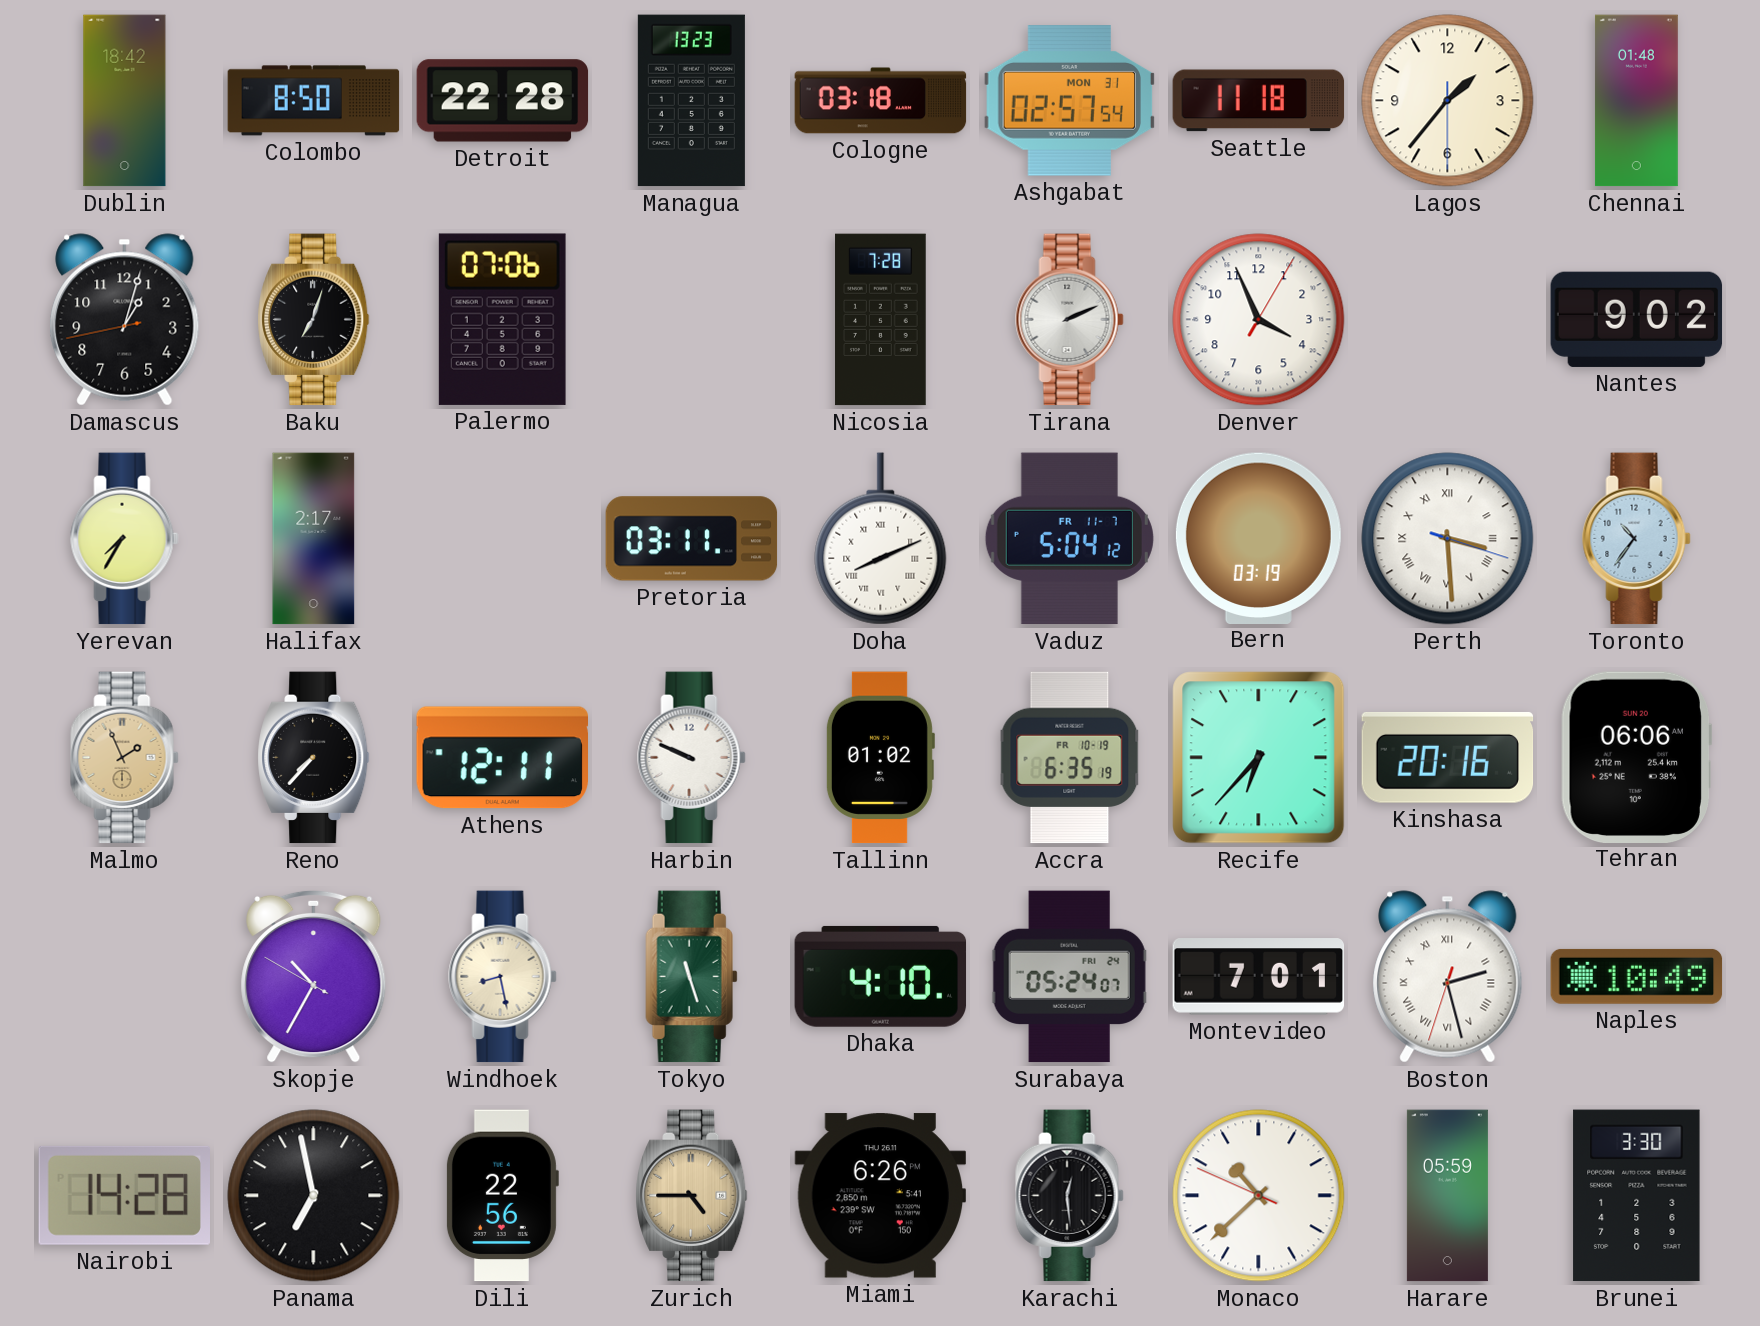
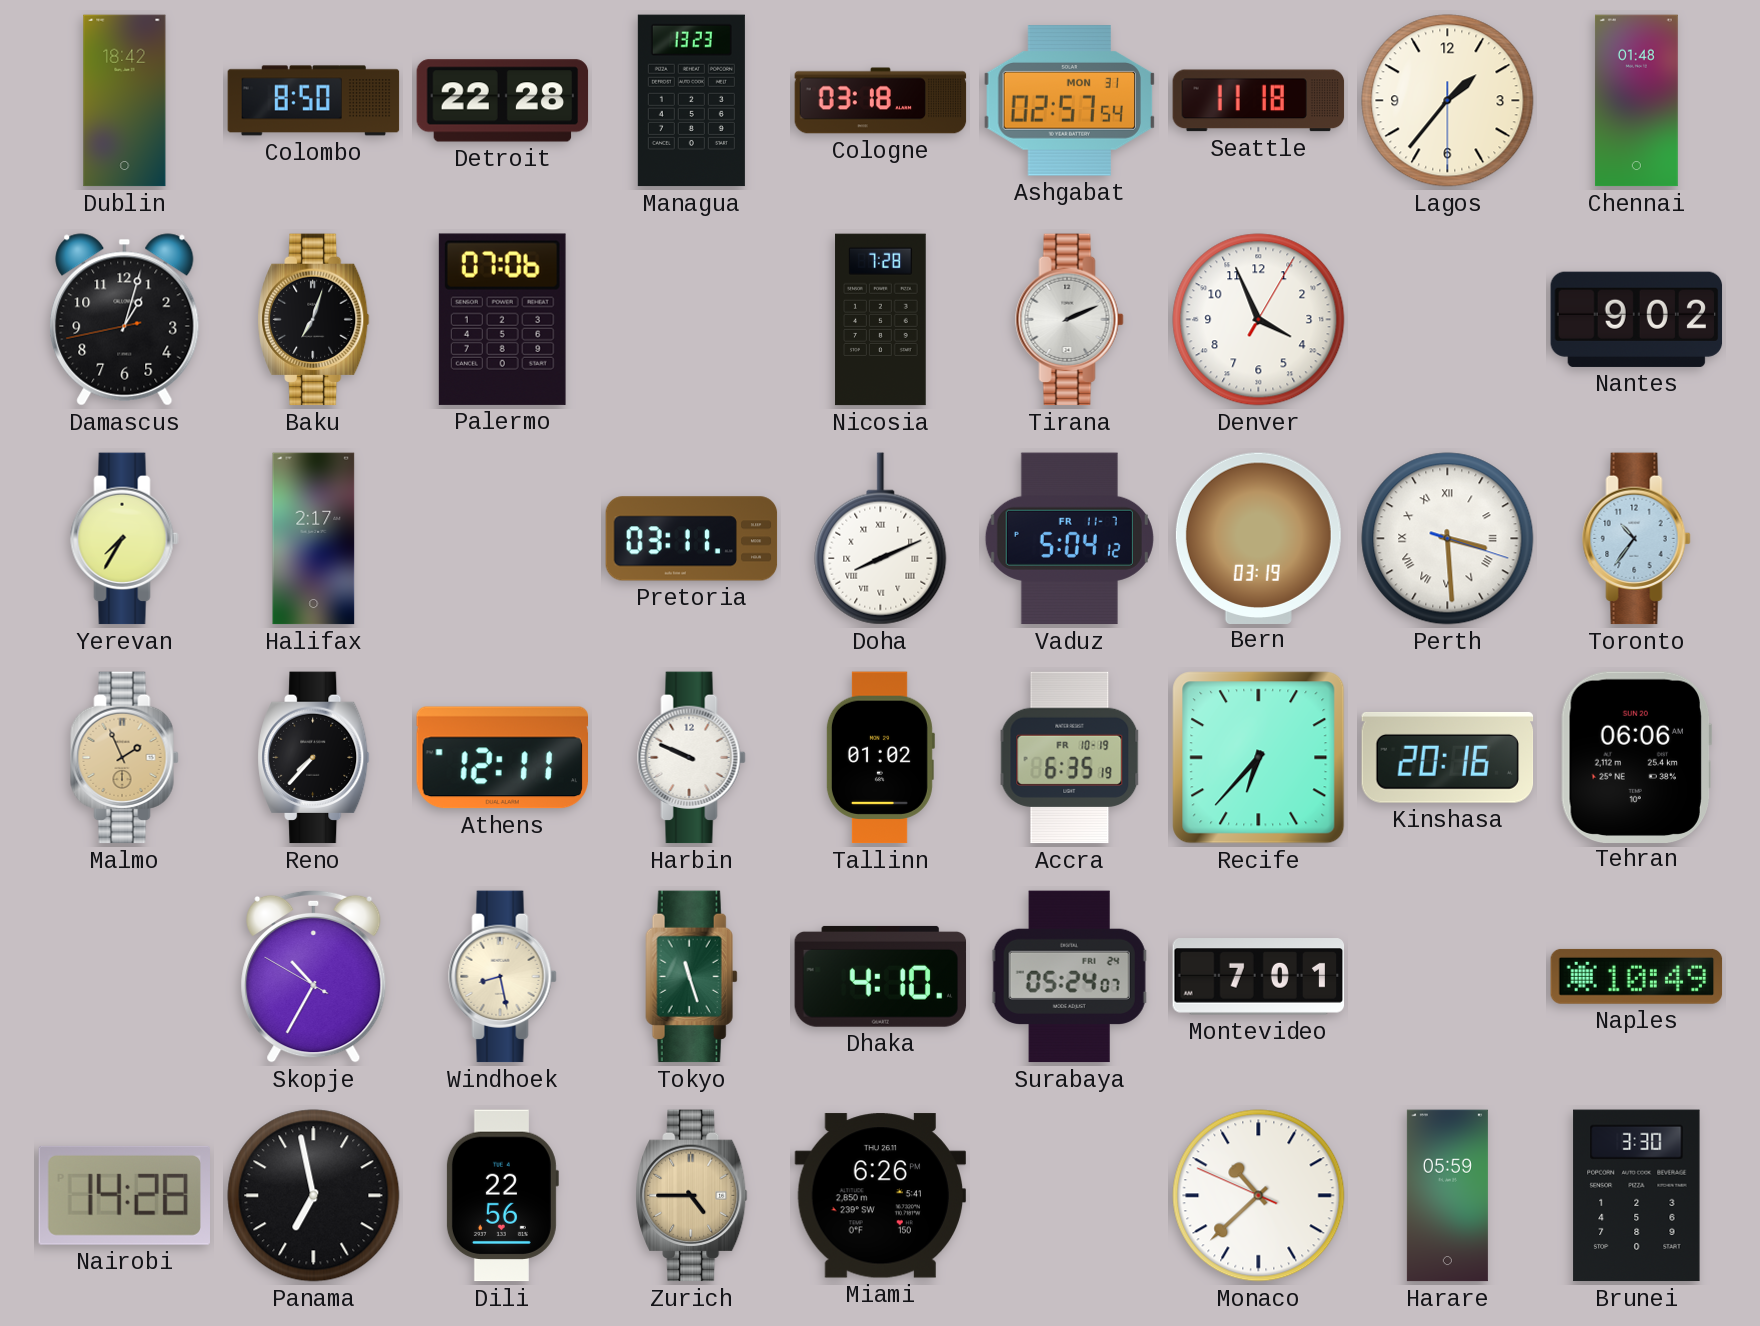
Boston: 2:27 -> none (1448, 977)
Karachi: 12:29 -> none (1070, 1196)
